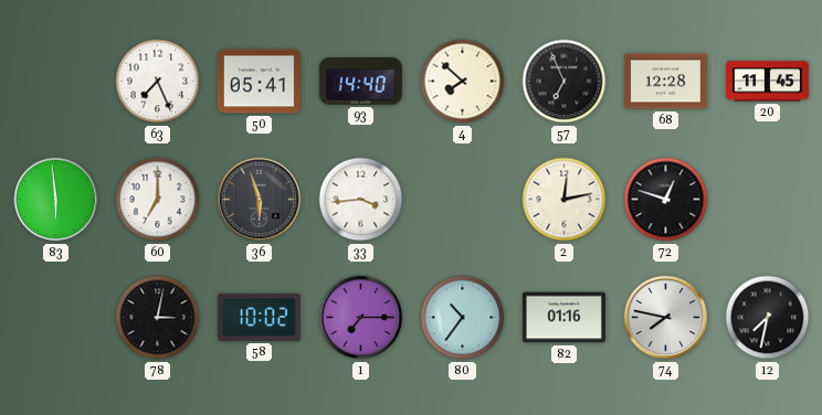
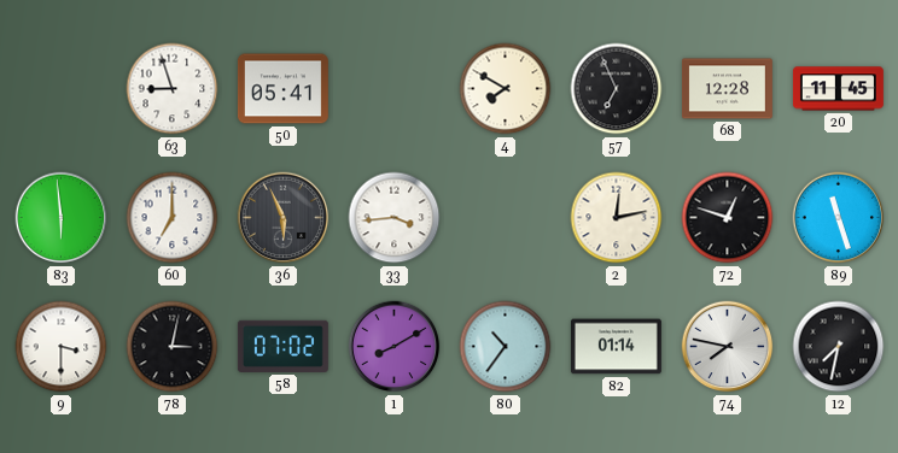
63: 7:26 -> 8:57 (173, 89)
93: 14:40 -> none (360, 82)
4: 7:52 -> 7:50 (506, 89)
36: 5:57 -> 5:56 (284, 218)
89: none -> 11:27 (839, 218)
9: none -> 3:30 (62, 347)
58: 10:02 -> 07:02 (282, 346)
1: 7:15 -> 8:10 (395, 347)
82: 01:16 -> 01:14 (616, 347)
